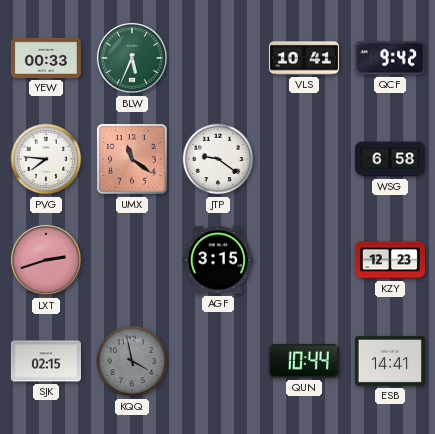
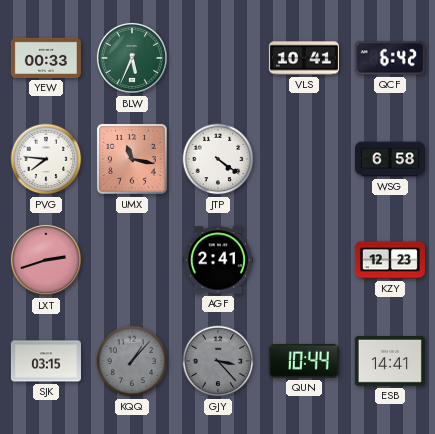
QCF: 9:42 -> 6:42 (390, 58)
UMX: 11:21 -> 11:17 (132, 159)
JTP: 9:21 -> 4:21 (218, 159)
AGF: 3:15 -> 2:41 (218, 260)
SJK: 02:15 -> 03:15 (46, 361)
KQQ: 3:58 -> 1:07 (132, 361)
GJY: none -> 3:23 (218, 361)
